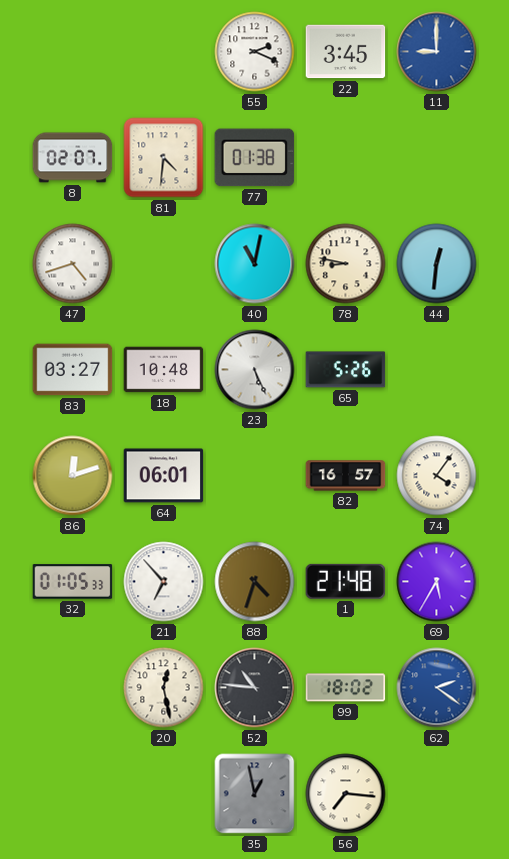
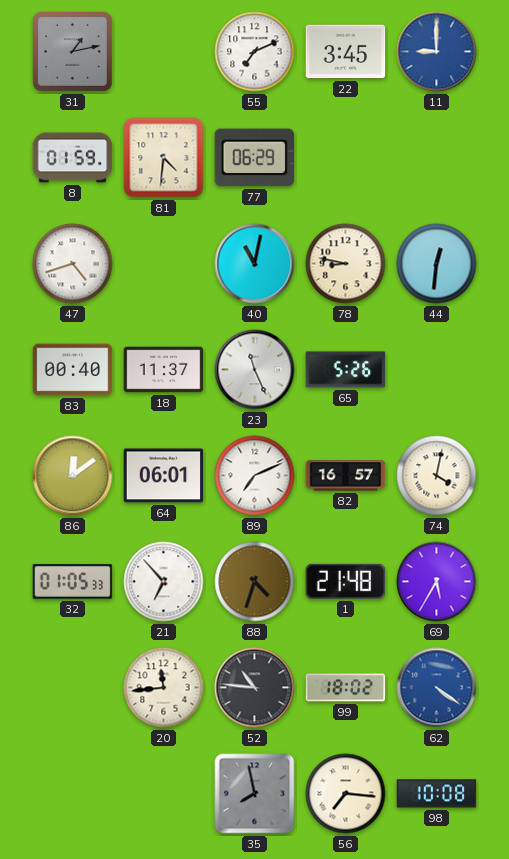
31: none -> 1:13 (73, 52)
55: 2:19 -> 7:11 (255, 52)
8: 02:07 -> 01:59 (73, 158)
77: 01:38 -> 06:29 (255, 158)
83: 03:27 -> 00:40 (73, 370)
18: 10:48 -> 11:37 (164, 370)
23: 5:26 -> 11:26 (255, 370)
86: 12:12 -> 12:09 (73, 476)
89: none -> 7:11 (255, 476)
74: 4:06 -> 4:02 (437, 476)
20: 12:28 -> 11:44 (164, 688)
62: 2:21 -> 4:21 (437, 688)
35: 12:58 -> 7:58 (255, 794)
98: none -> 10:08 (437, 794)
